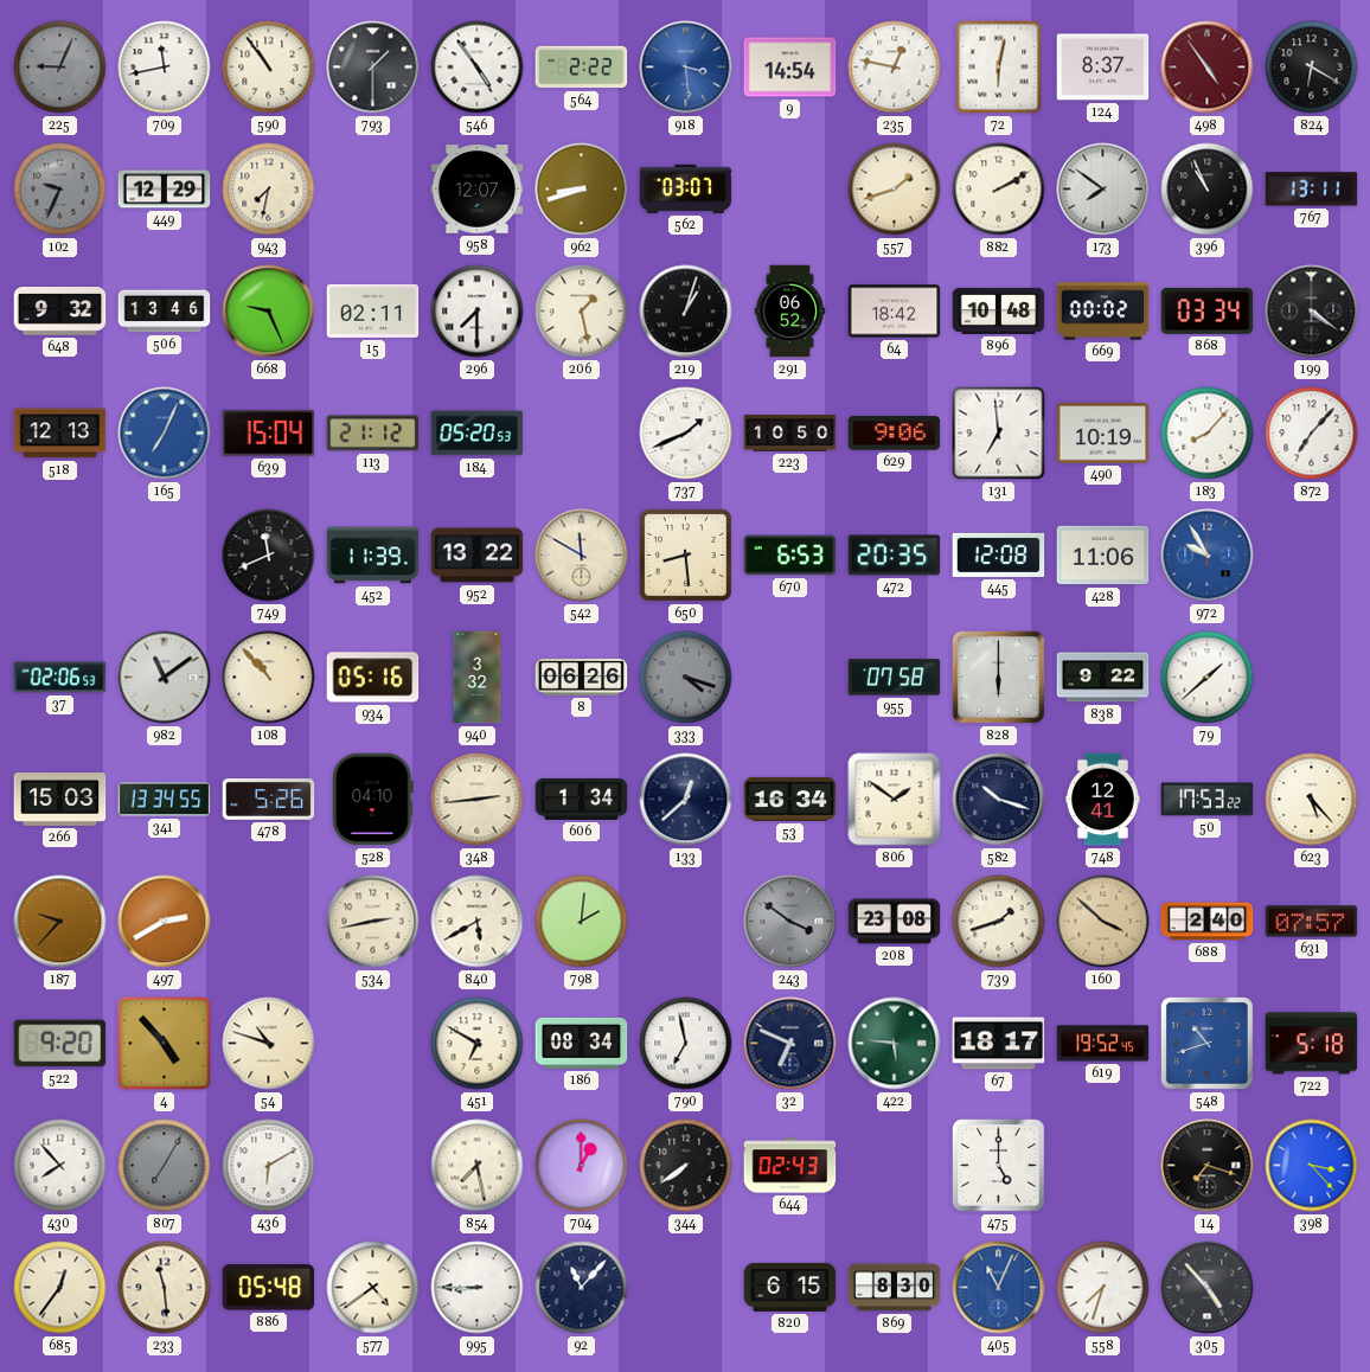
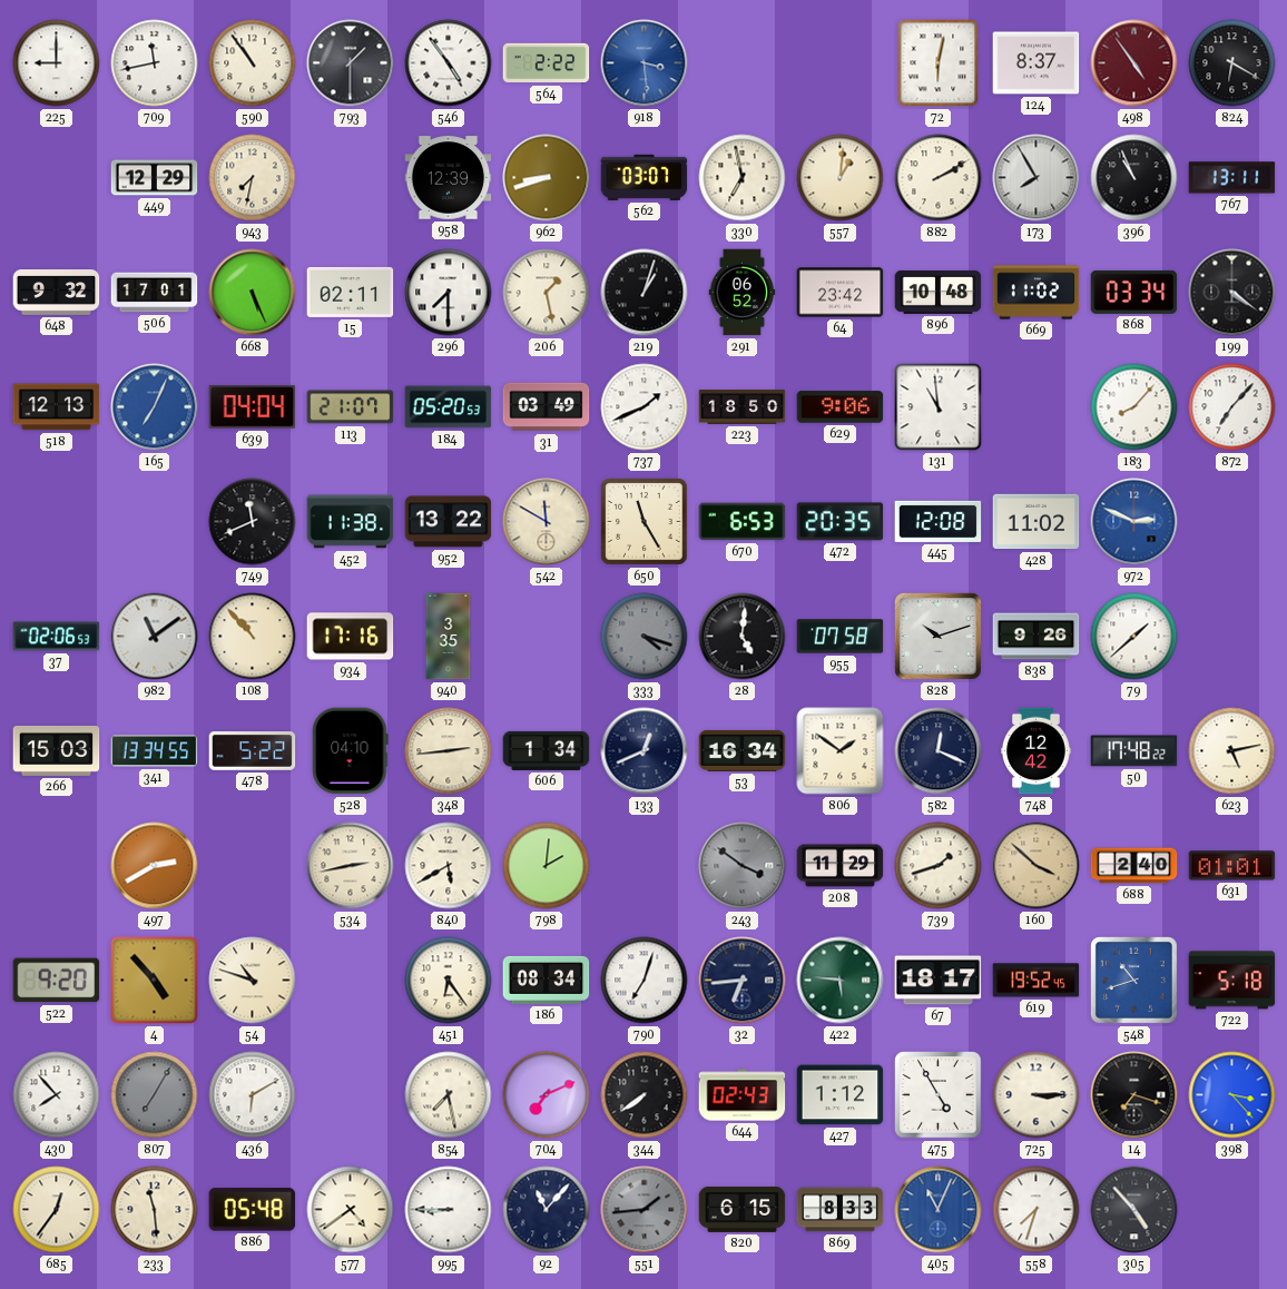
225: 9:04 -> 9:00 (57, 63)
225 dial: grey -> white (57, 63)
9: 14:54 -> none (790, 68)
235: 12:47 -> none (895, 68)
102: 9:34 -> none (60, 190)
958: 12:07 -> 12:39 (449, 178)
330: none -> 6:58 (743, 178)
557: 1:42 -> 1:01 (841, 178)
173: 7:51 -> 7:55 (1037, 178)
506: 13:46 -> 17:01 (155, 293)
668: 9:26 -> 5:26 (253, 293)
64: 18:42 -> 23:42 (841, 293)
669: 00:02 -> 11:02 (1037, 293)
639: 15:04 -> 04:04 (253, 407)
113: 21:12 -> 21:07 (351, 407)
31: none -> 03:49 (547, 407)
223: 10:50 -> 18:50 (743, 407)
131: 6:59 -> 10:59 (939, 407)
490: 10:19 -> none (1103, 434)
452: 11:39 -> 11:38 (351, 522)
650: 8:29 -> 11:25 (645, 522)
428: 11:06 -> 11:02 (1037, 522)
972: 9:55 -> 2:49 (1134, 522)
934: 05:16 -> 17:16 (351, 637)
940: 3:32 -> 3:35 (449, 637)
8: 06:26 -> none (582, 677)
28: none -> 5:01 (743, 637)
828: 6:00 -> 10:12 (937, 636)
838: 9:22 -> 9:26 (1037, 637)
478: 5:26 -> 5:22 (253, 751)
133: 12:38 -> 12:41 (645, 751)
582: 10:18 -> 12:19 (939, 751)
748: 12:41 -> 12:42 (1037, 751)
50: 17:53 -> 17:48 (1134, 751)
623: 5:23 -> 5:13 (1232, 751)
187: 9:37 -> none (60, 922)
208: 23:08 -> 11:29 (841, 866)
631: 07:57 -> 01:01 (1232, 866)
451: 6:50 -> 6:24 (449, 981)
790: 6:58 -> 7:03 (645, 981)
32: 6:49 -> 6:44 (743, 981)
704: 1:00 -> 7:11 (547, 1095)
427: none -> 1:12 (841, 1095)
475: 5:00 -> 4:55 (939, 1095)
725: none -> 3:15 (1037, 1095)
551: none -> 1:44 (645, 1210)
869: 8:30 -> 8:33 (841, 1210)
